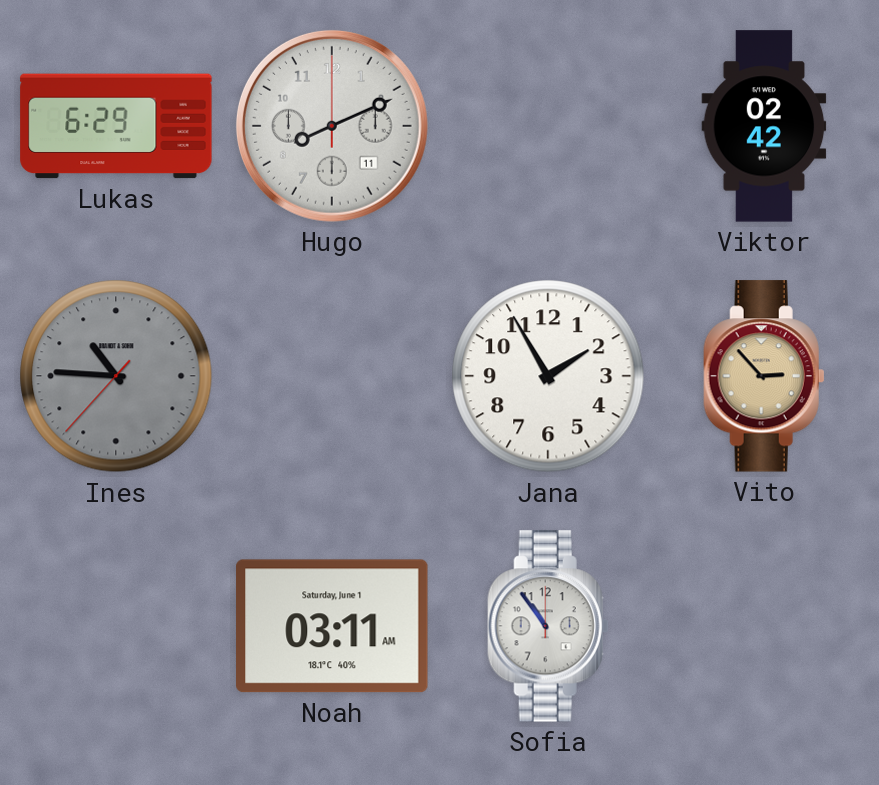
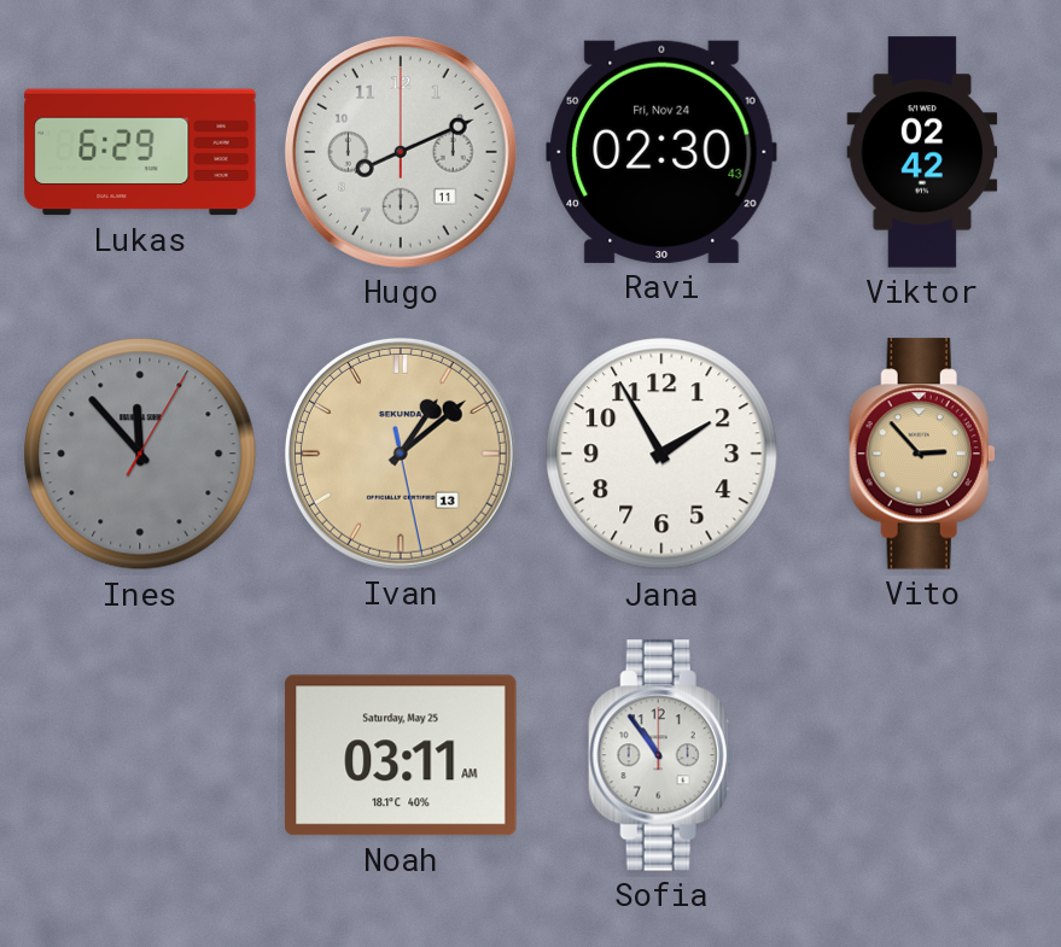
Ravi: none -> 02:30 (661, 152)
Ines: 10:45 -> 11:53 (140, 454)
Ivan: none -> 1:08 (401, 454)
Noah date: Saturday, June 1 -> Saturday, May 25 (401, 755)
